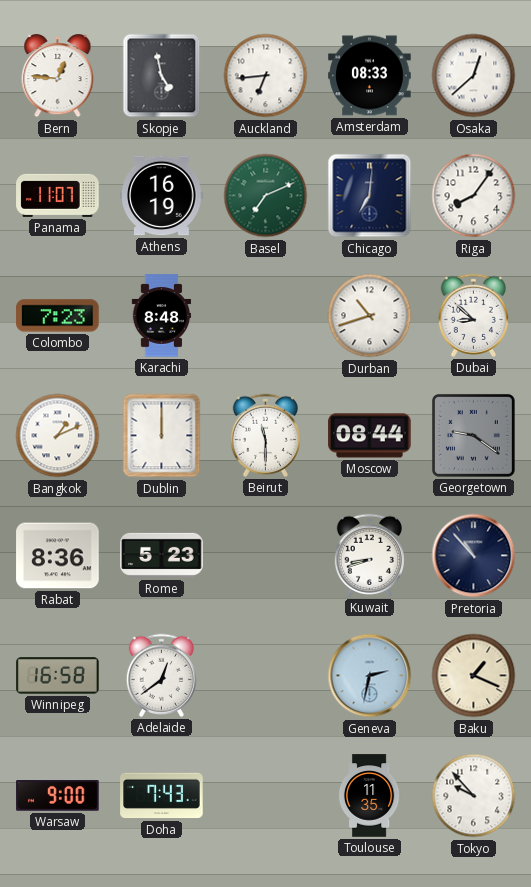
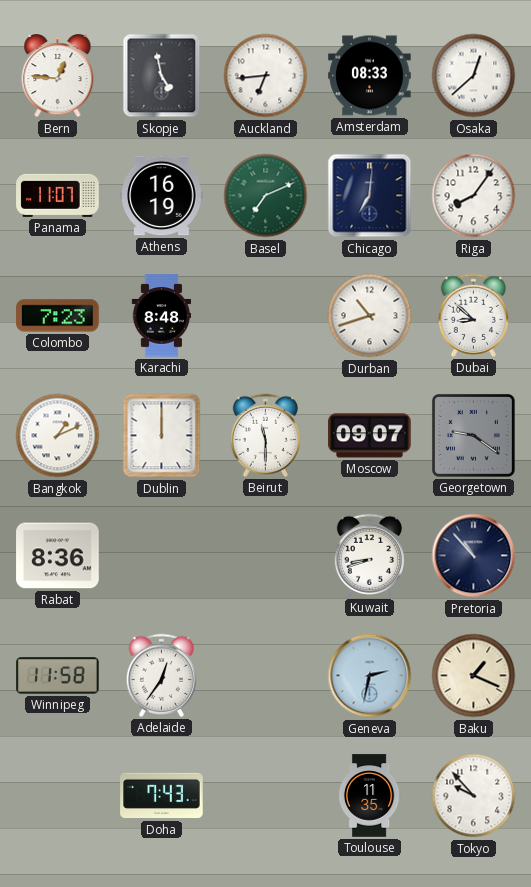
Moscow: 08:44 -> 09:07 (370, 436)
Rome: 5:23 -> none (162, 555)
Winnipeg: 16:58 -> 11:58 (58, 676)
Adelaide: 12:39 -> 12:36 (161, 675)
Warsaw: 9:00 -> none (58, 796)
